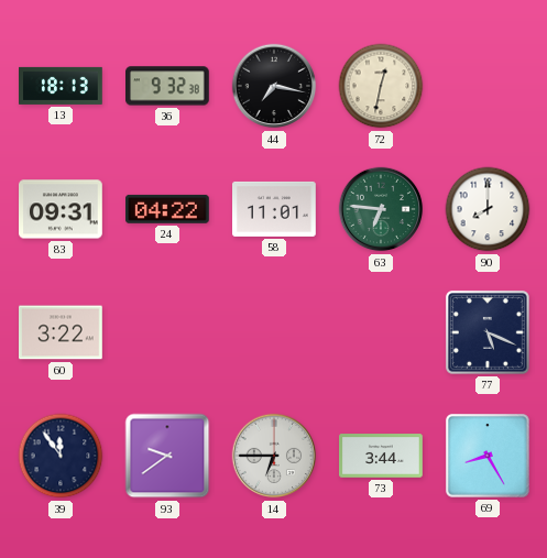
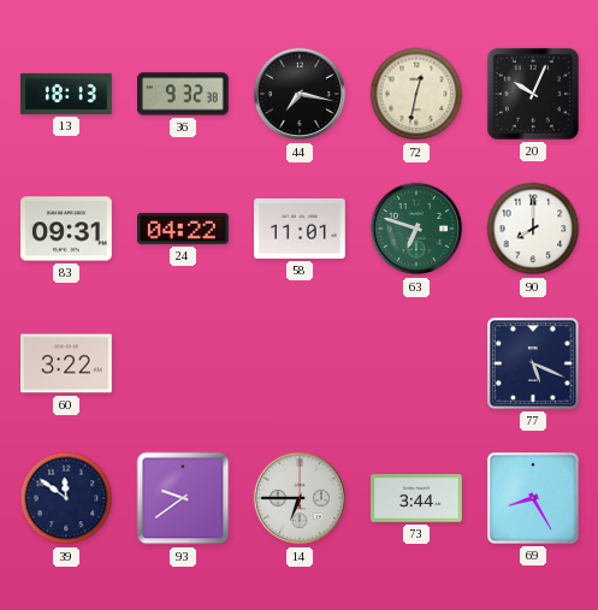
20: none -> 10:04 (533, 94)
63: 6:46 -> 6:48 (416, 229)
39: 11:54 -> 11:51 (66, 498)
